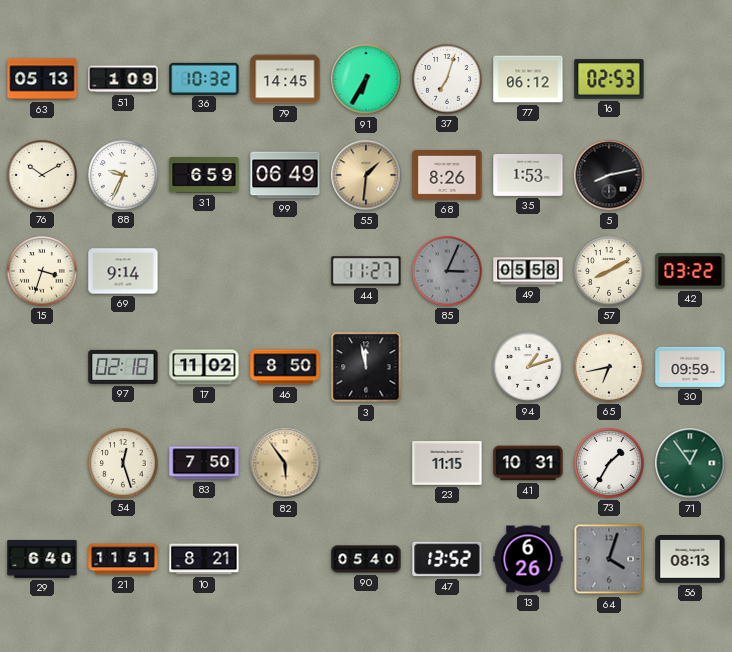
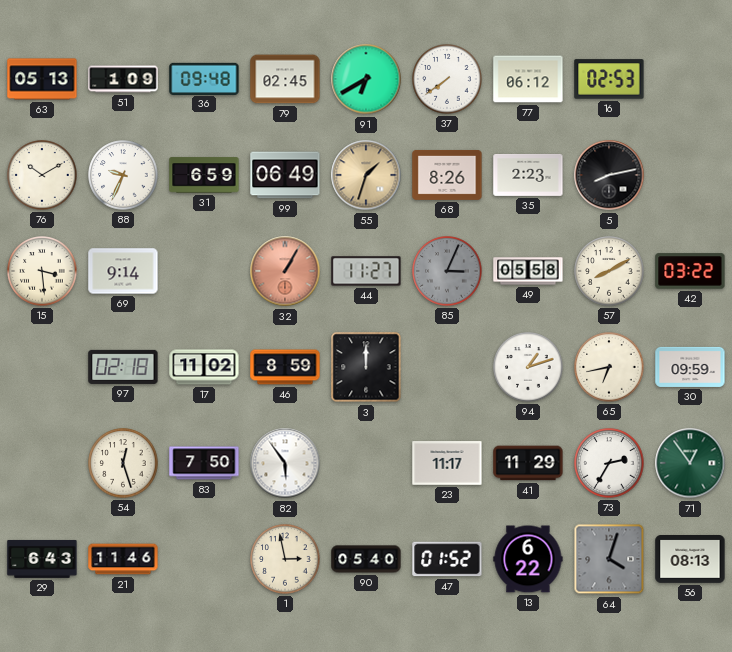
36: 10:32 -> 09:48 (204, 78)
79: 14:45 -> 02:45 (285, 79)
91: 6:35 -> 6:40 (366, 79)
37: 7:03 -> 7:39 (447, 79)
55: 1:31 -> 1:33 (366, 175)
35: 1:53 -> 2:23 (528, 175)
15: 3:33 -> 3:29 (42, 271)
32: none -> 1:05 (285, 271)
46: 8:50 -> 8:59 (285, 367)
3: 11:58 -> 12:00 (366, 367)
82 dial: champagne -> white (285, 463)
23: 11:15 -> 11:17 (447, 463)
41: 10:31 -> 11:29 (528, 463)
73: 1:35 -> 2:35 (609, 463)
29: 6:40 -> 6:43 (42, 559)
21: 11:51 -> 11:46 (123, 559)
10: 8:21 -> none (204, 559)
1: none -> 2:58 (285, 559)
47: 13:52 -> 01:52 (447, 559)
13: 6:26 -> 6:22 (528, 559)
